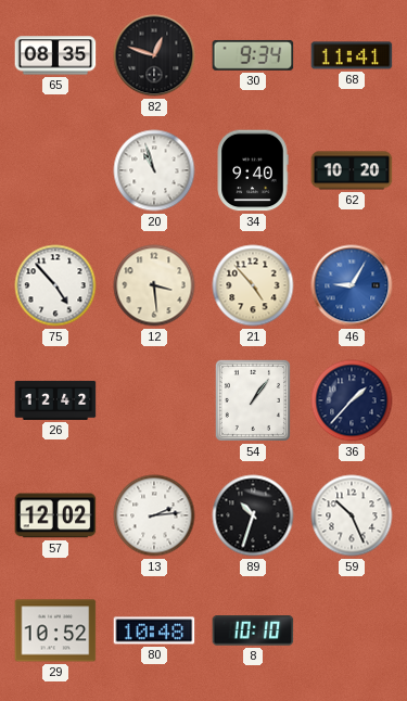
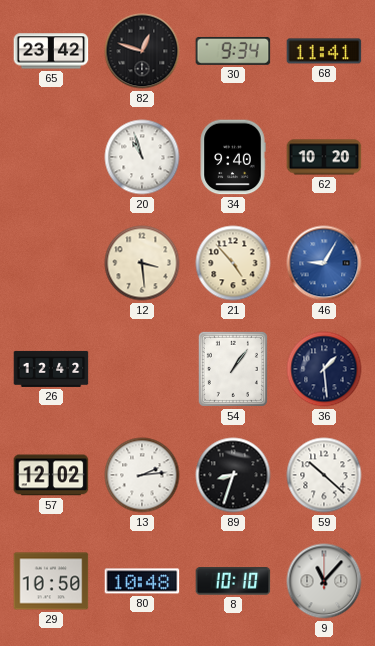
65: 08:35 -> 23:42 (51, 51)
75: 4:53 -> none (55, 285)
36: 1:37 -> 1:29 (324, 369)
89: 10:33 -> 8:33 (233, 475)
59: 10:26 -> 10:22 (324, 475)
29: 10:52 -> 10:50 (51, 581)
9: none -> 11:07 (324, 581)
